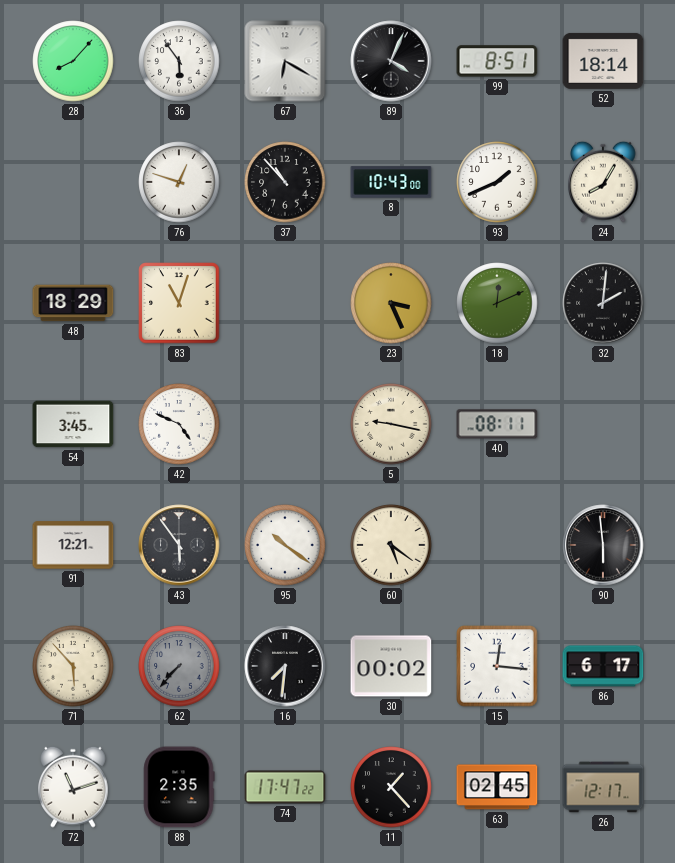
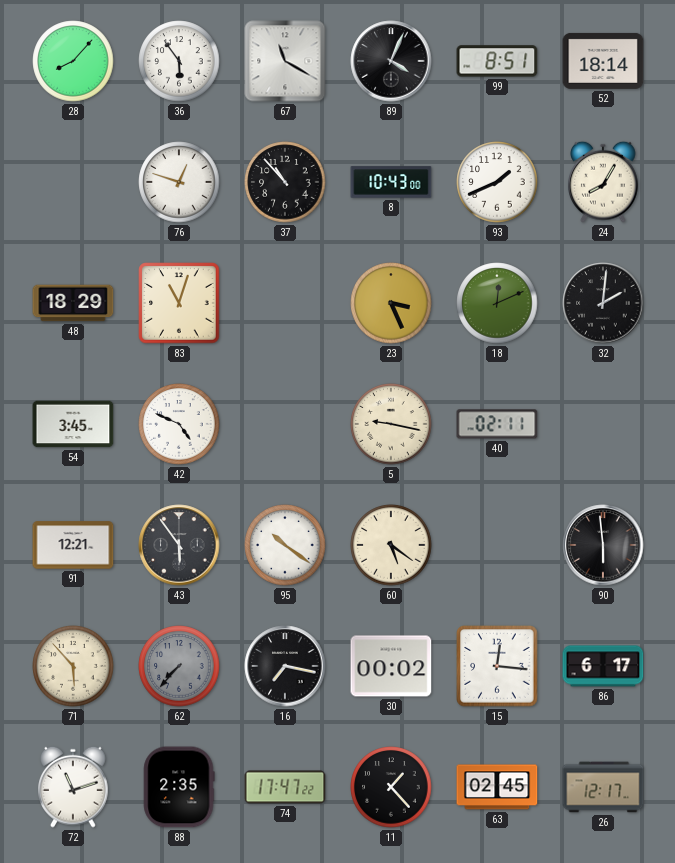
67: 6:20 -> 11:20 (285, 61)
40: 08:11 -> 02:11 (497, 424)
16: 7:31 -> 7:17 (285, 666)
